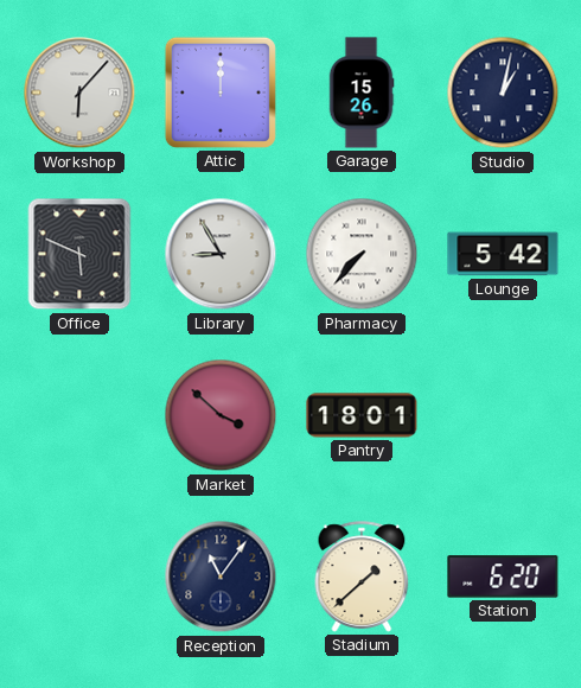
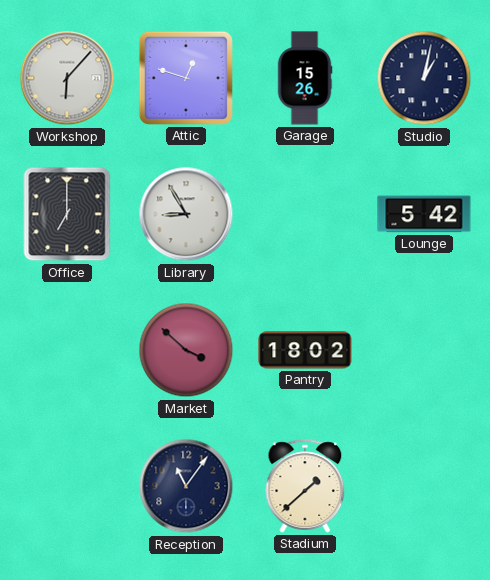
Attic: 12:00 -> 12:48 (186, 78)
Office: 5:49 -> 7:00 (67, 214)
Pharmacy: 7:37 -> none (362, 254)
Pantry: 18:01 -> 18:02 (305, 350)
Station: 6:20 -> none (503, 576)
